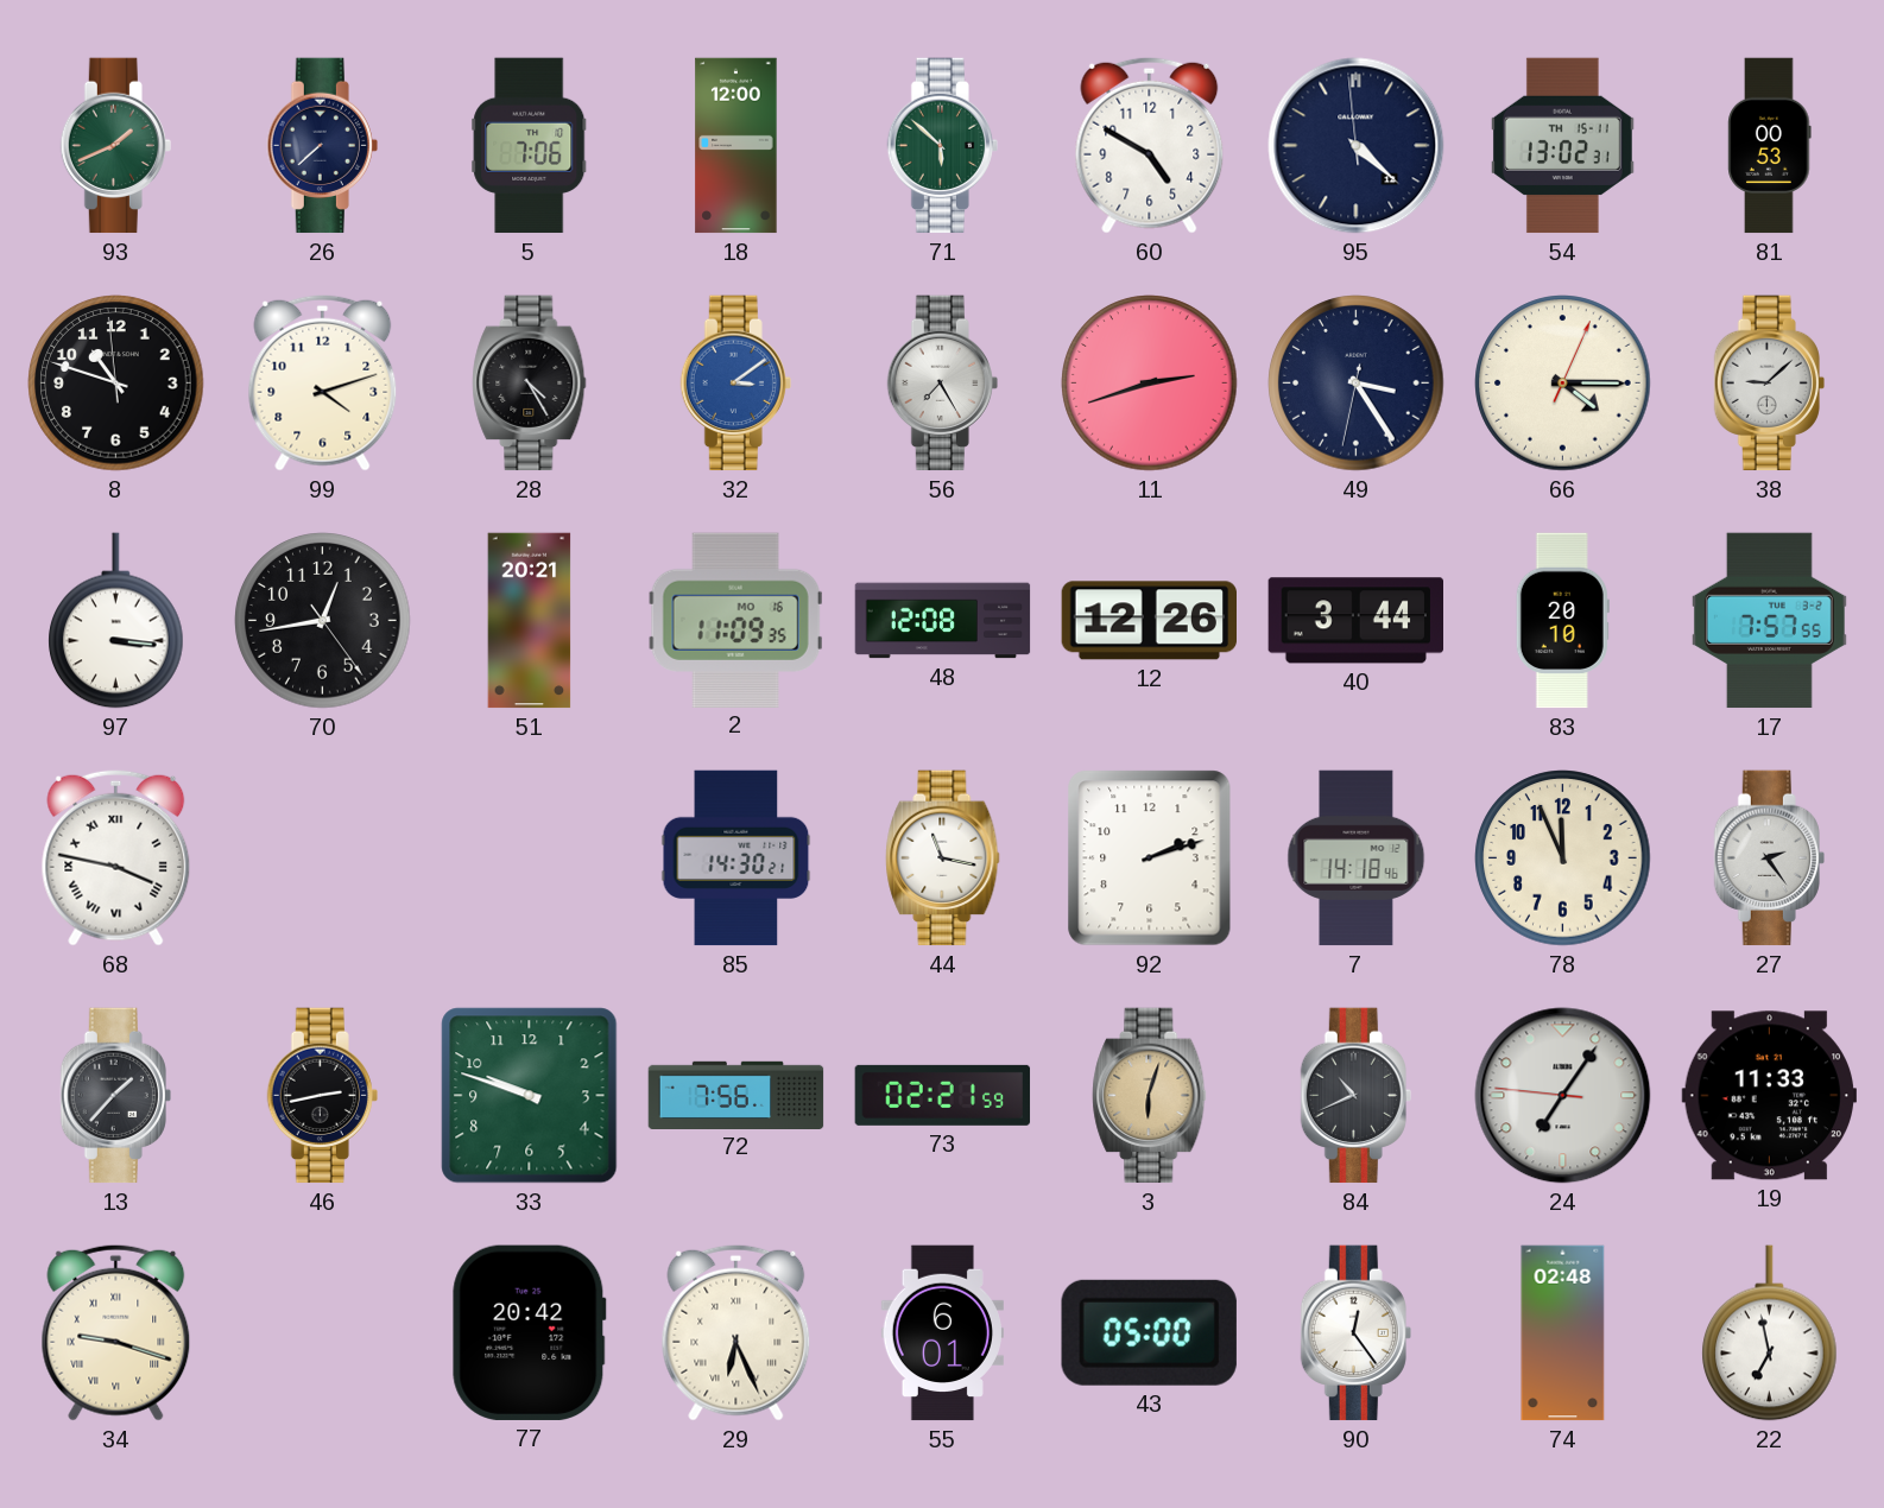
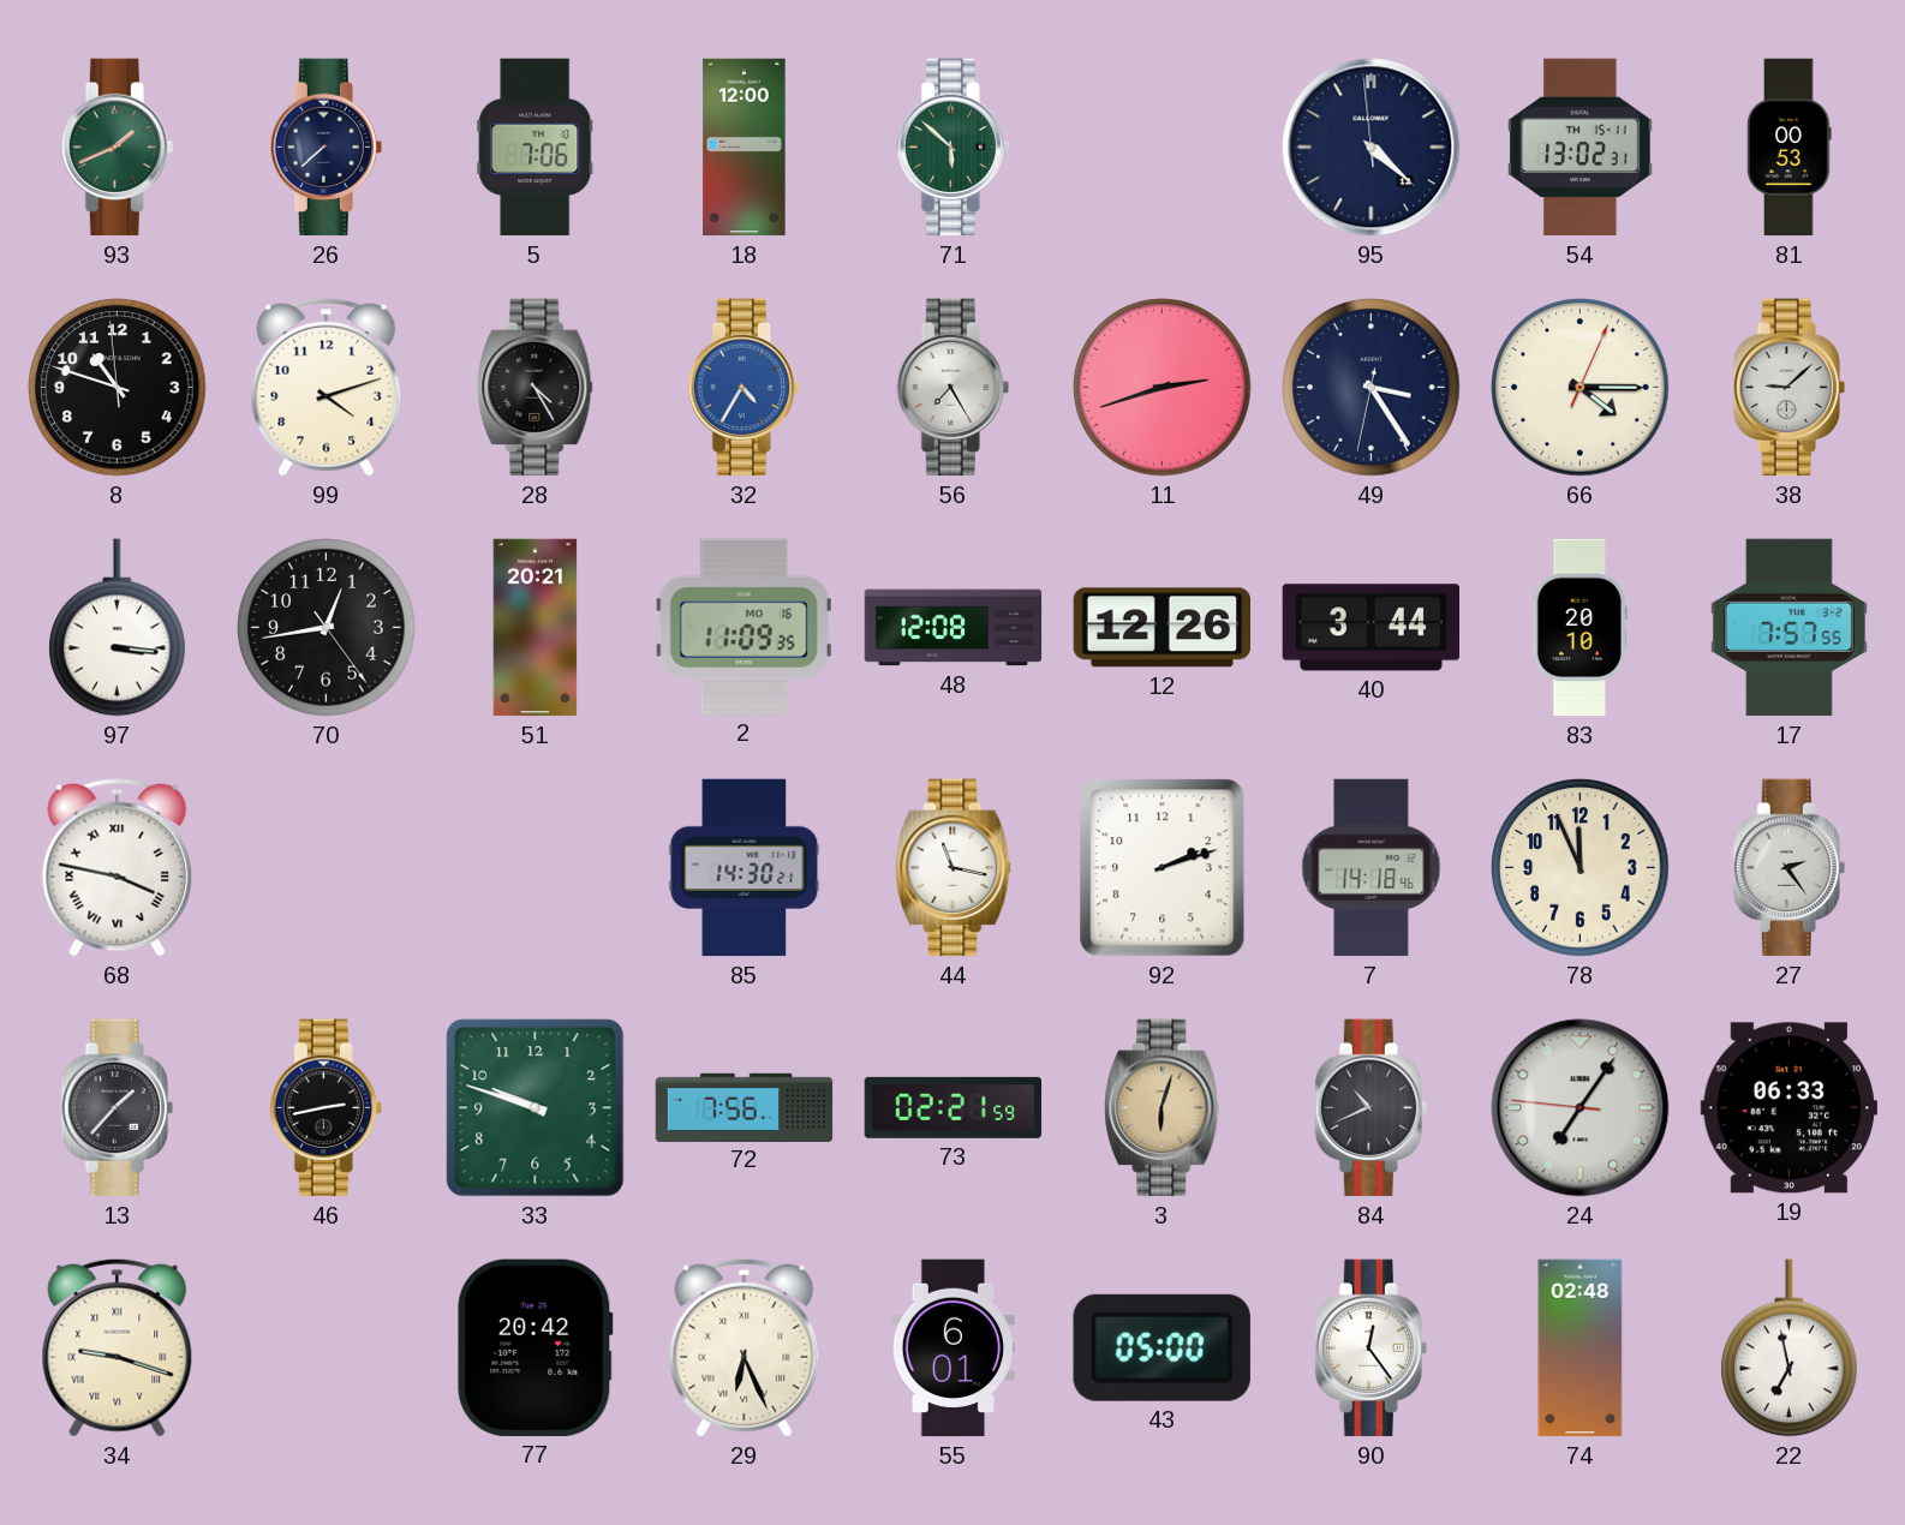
60: 4:50 -> none (1150, 145)
32: 3:09 -> 4:35 (744, 388)
19: 11:33 -> 06:33 (1788, 1108)
